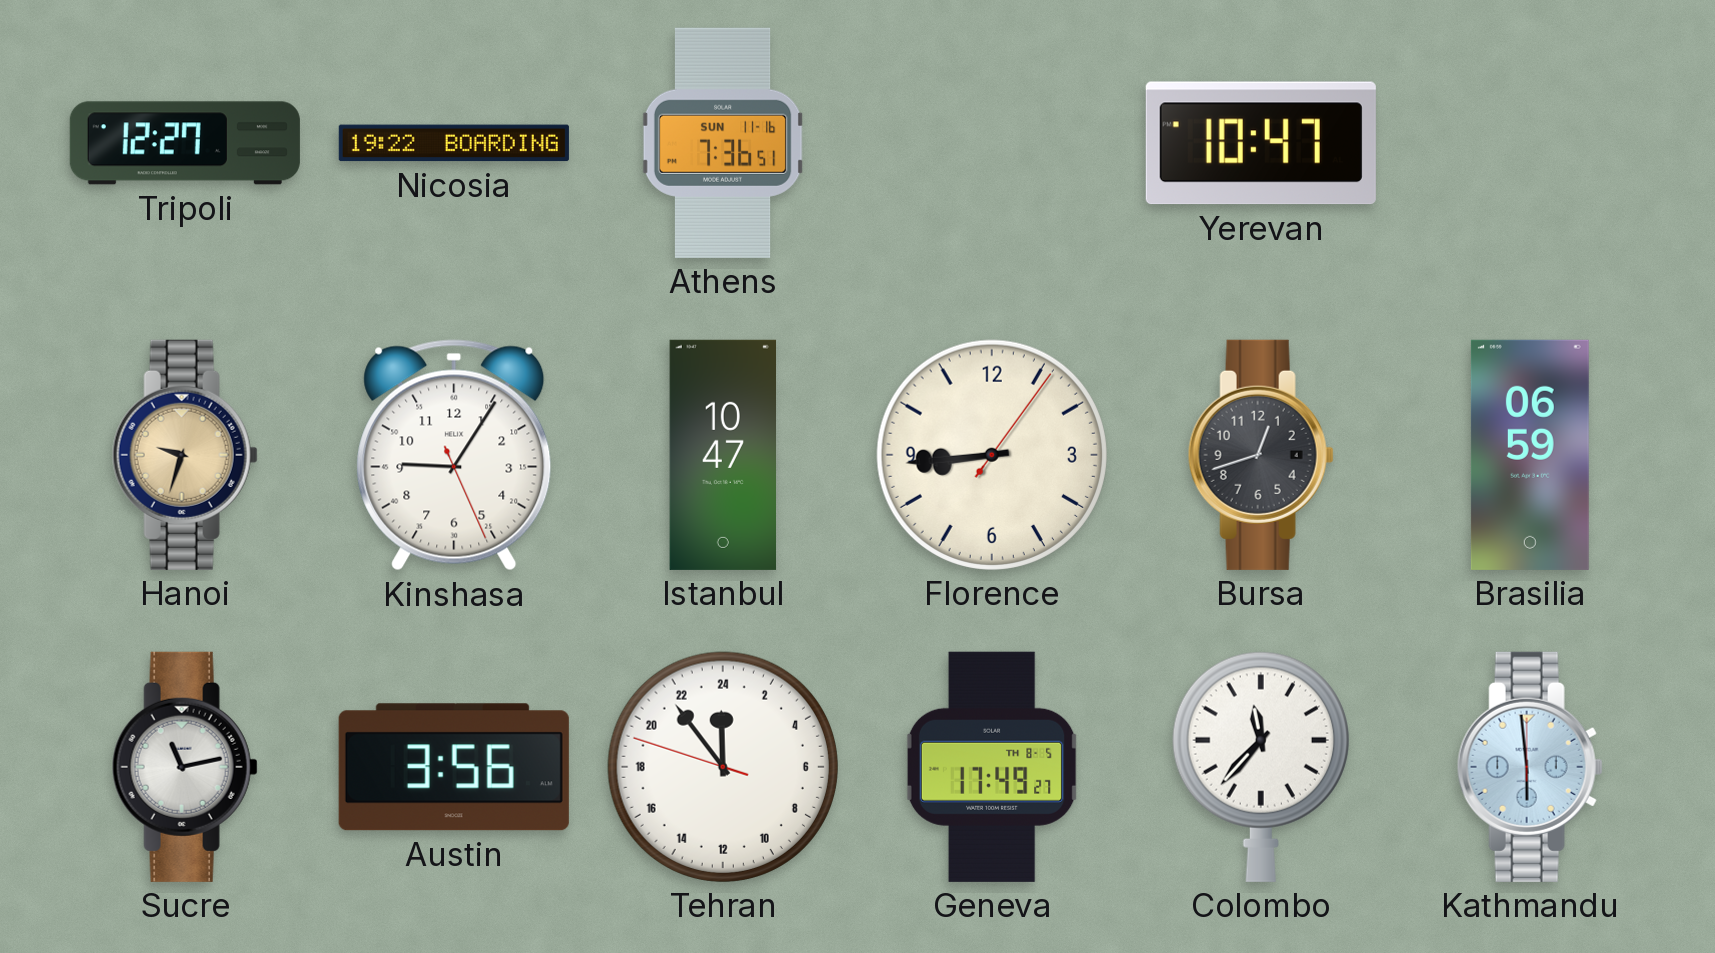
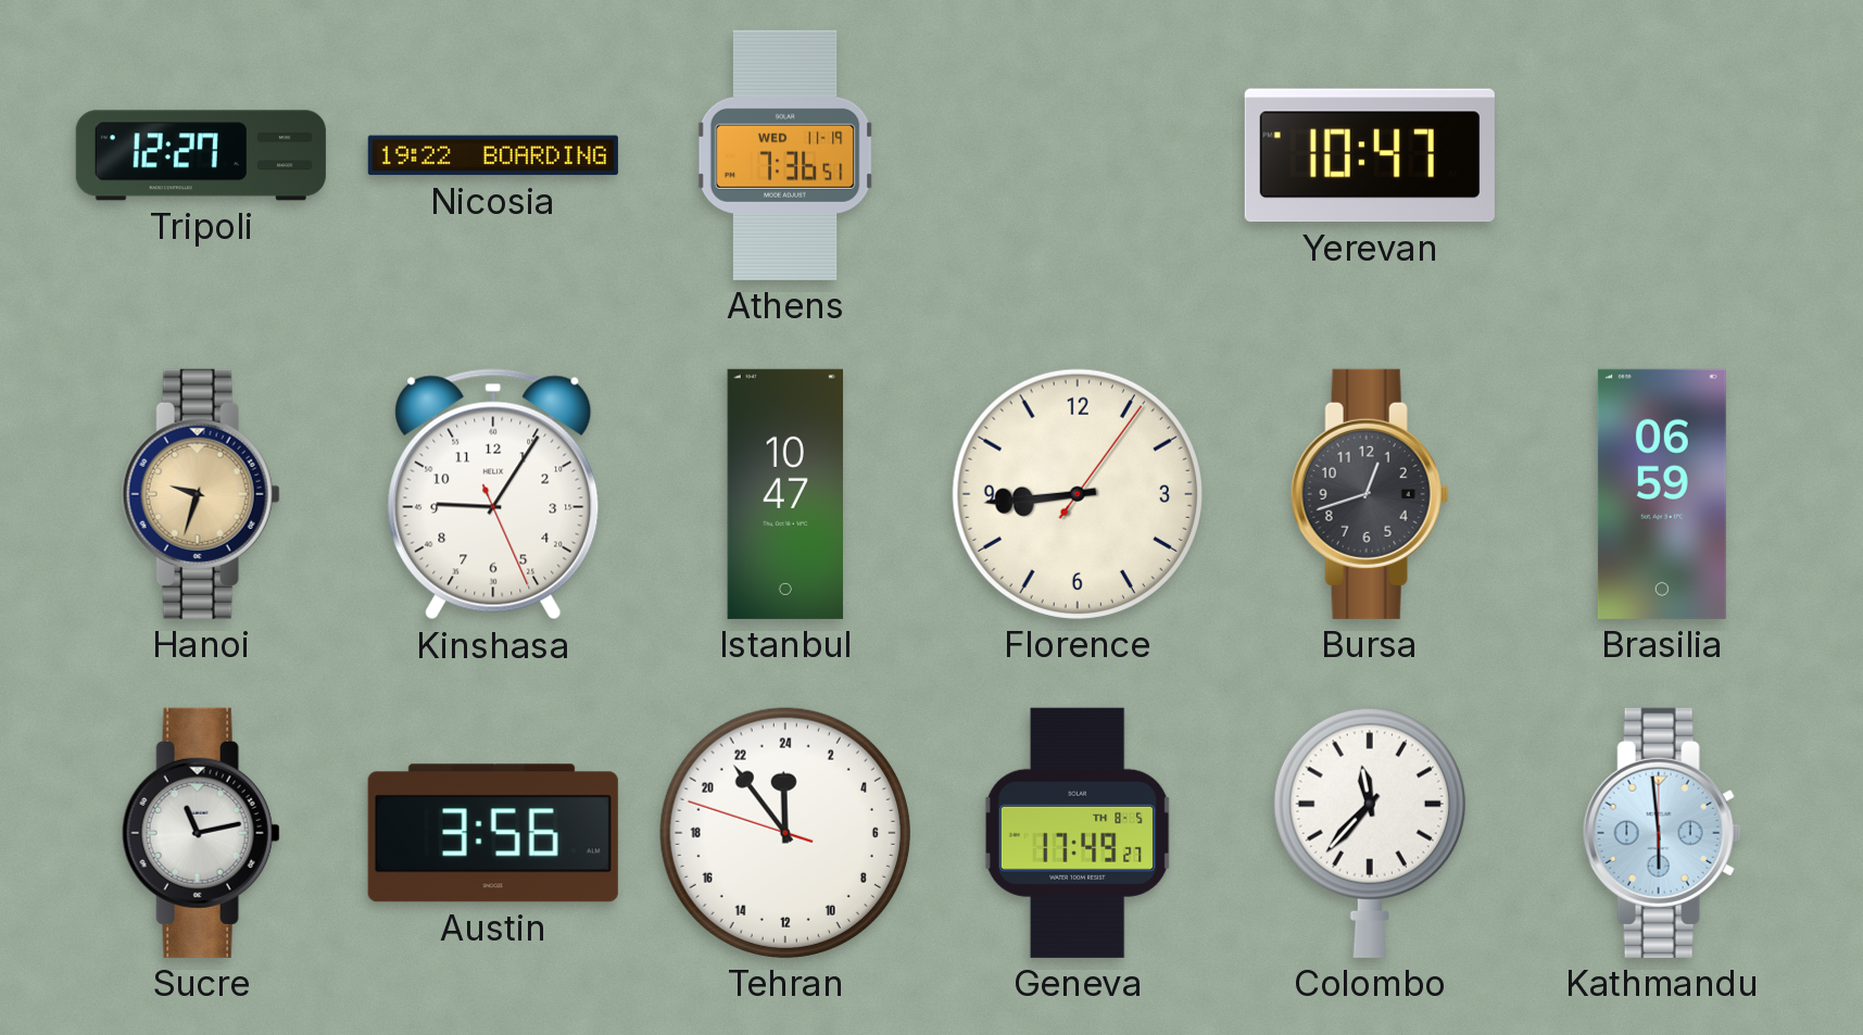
Athens date: SUN 11-16 -> WED 11-19 (785, 155)
